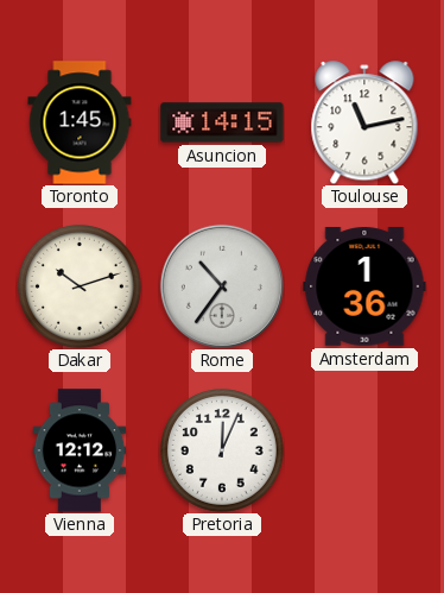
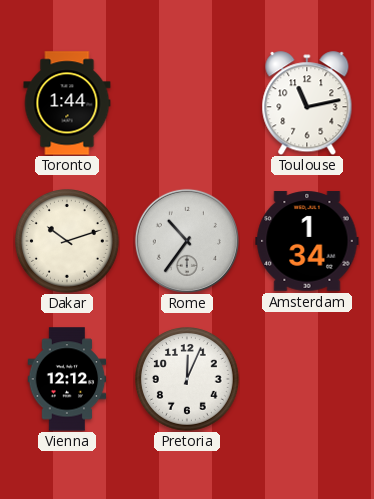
Toronto: 1:45 -> 1:44 (67, 103)
Asuncion: 14:15 -> none (222, 122)
Amsterdam: 1:36 -> 1:34 (307, 241)
